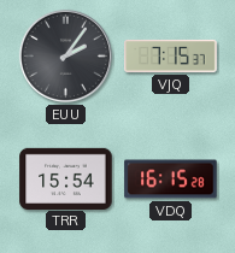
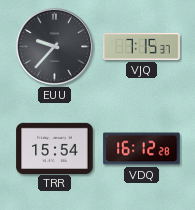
EUU: 2:06 -> 9:37 (54, 46)
VDQ: 16:15 -> 16:12 (142, 149)
